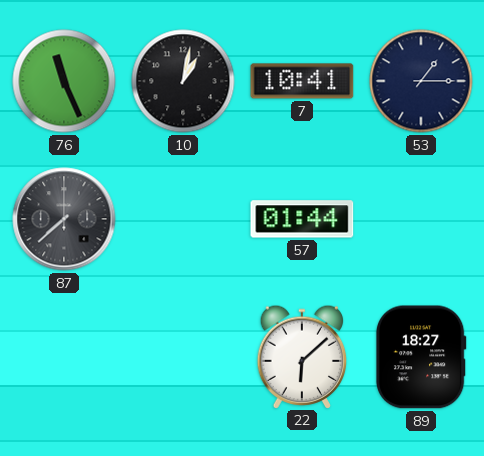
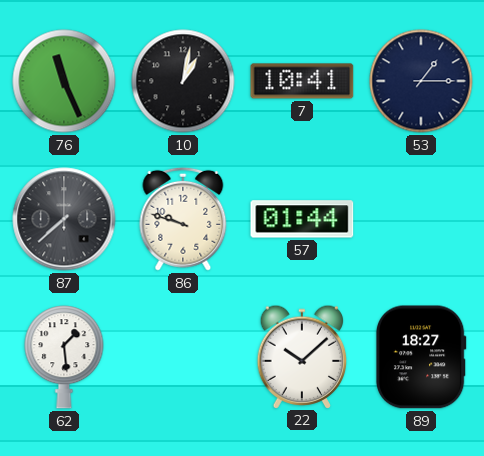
86: none -> 9:48 (183, 219)
62: none -> 1:29 (64, 357)
22: 6:08 -> 10:08 (302, 356)
